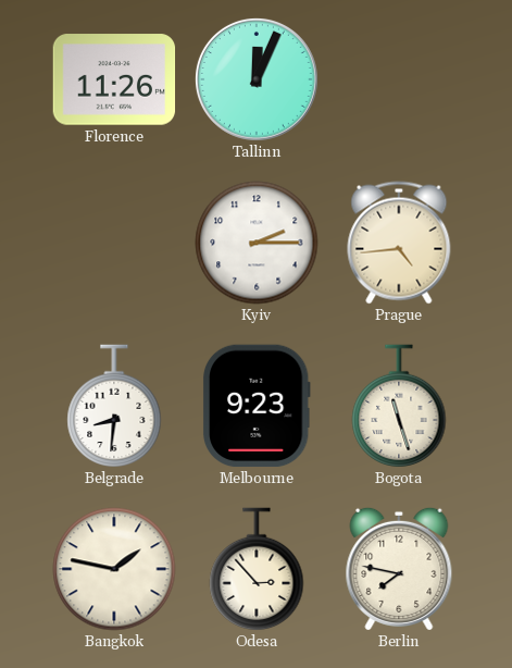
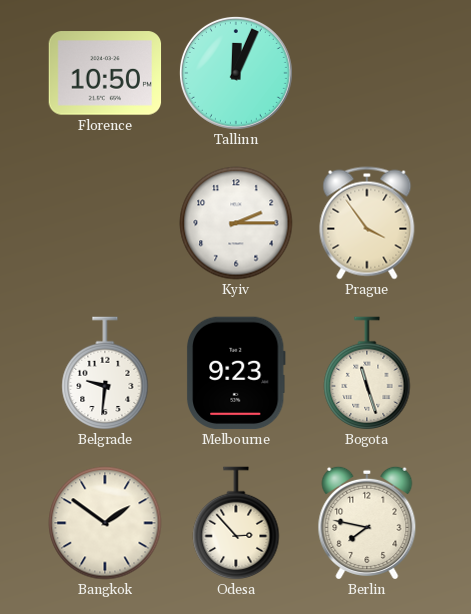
Florence: 11:26 -> 10:50 (105, 73)
Prague: 4:44 -> 3:54 (367, 223)
Belgrade: 8:31 -> 9:31 (105, 373)
Bangkok: 1:47 -> 1:51 (105, 523)
